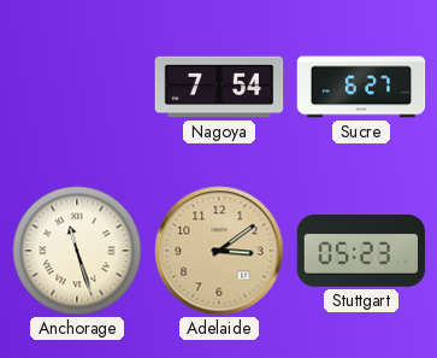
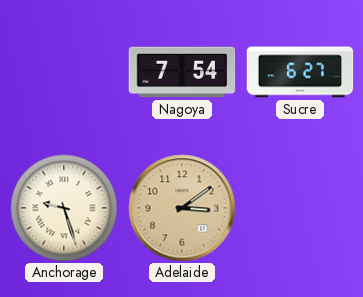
Anchorage: 11:27 -> 9:27 (64, 208)
Stuttgart: 05:23 -> none (361, 252)
